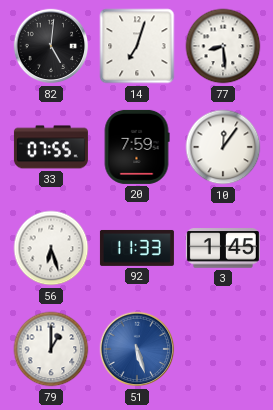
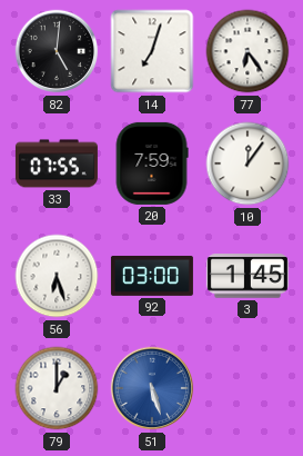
77: 8:29 -> 6:24 (248, 51)
92: 11:33 -> 03:00 (152, 276)
